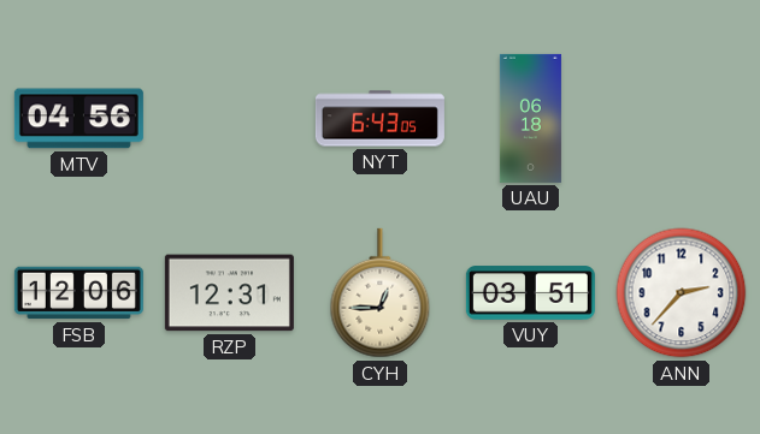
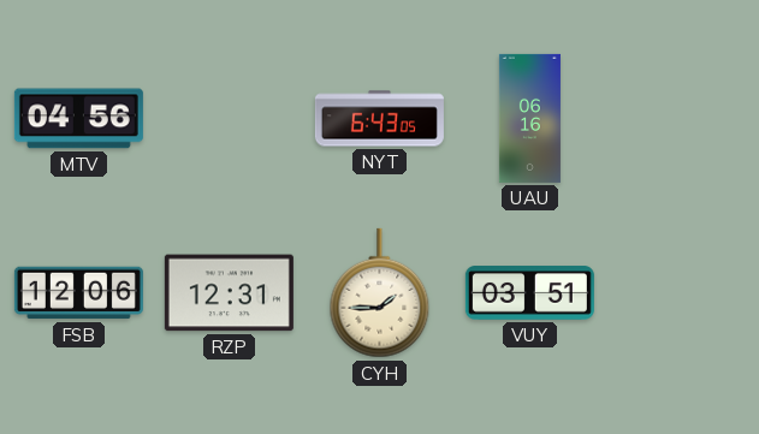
UAU: 06:18 -> 06:16 (529, 118)
CYH: 12:45 -> 1:45 (380, 293)
ANN: 2:37 -> none (682, 293)
